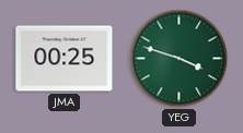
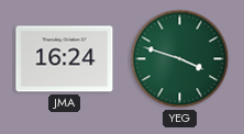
JMA: 00:25 -> 16:24 (65, 59)
